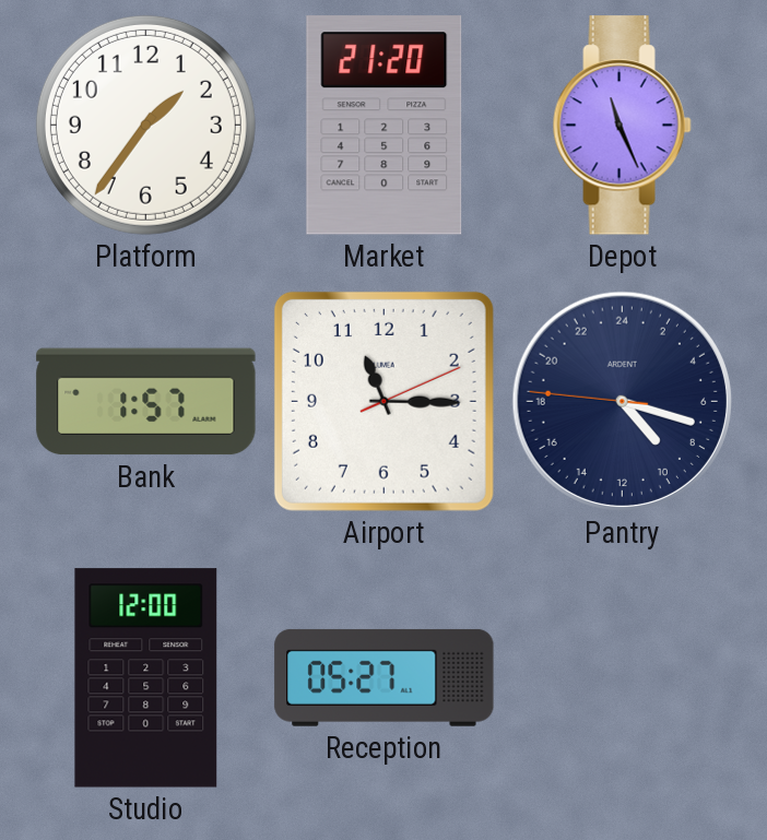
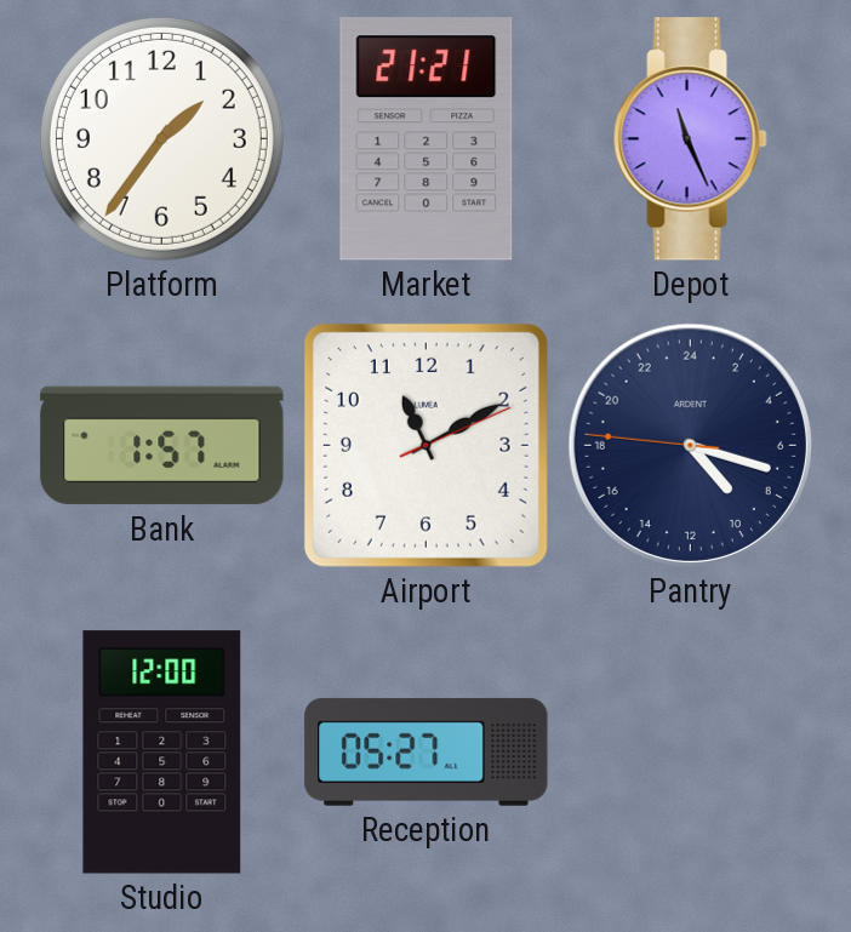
Market: 21:20 -> 21:21 (427, 139)
Airport: 11:15 -> 11:10 (425, 445)
